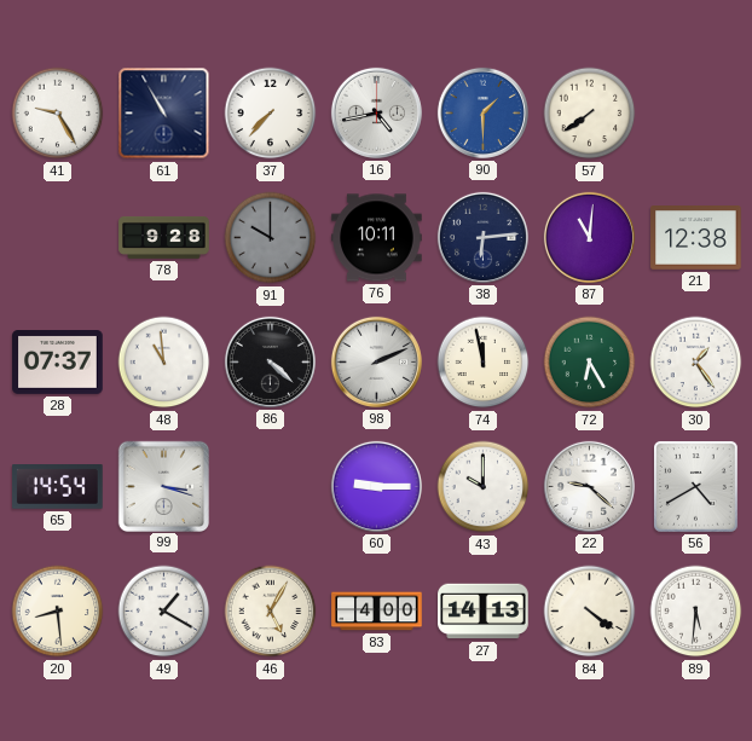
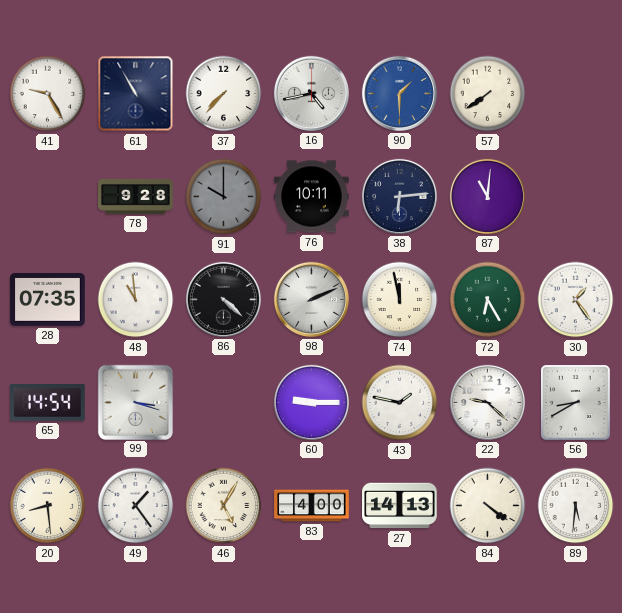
21: 12:38 -> none (696, 238)
28: 07:37 -> 07:35 (48, 300)
43: 10:00 -> 1:47 (400, 403)
56: 4:40 -> 8:40 (576, 403)
49: 1:20 -> 1:24 (136, 506)
